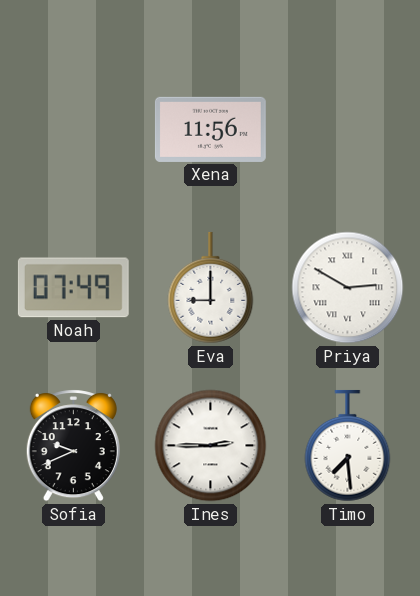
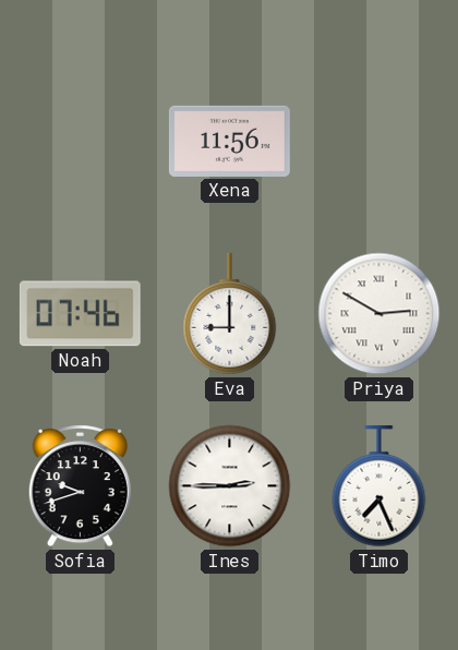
Noah: 07:49 -> 07:46 (80, 314)
Sofia: 9:41 -> 9:42 (80, 486)
Timo: 7:29 -> 7:26 (379, 486)
